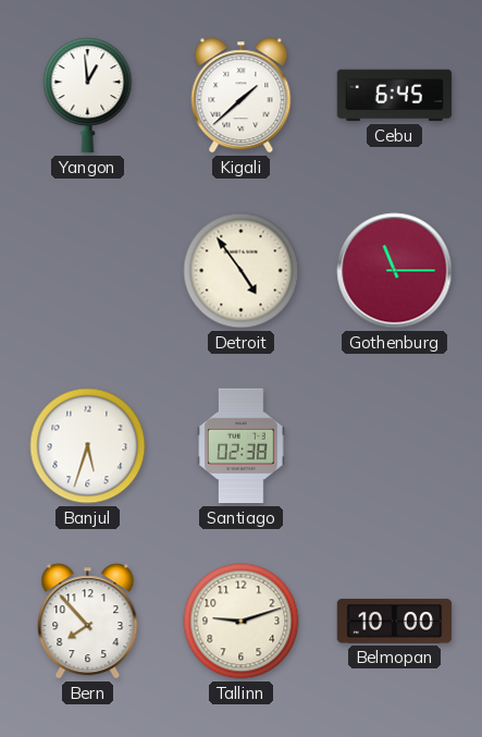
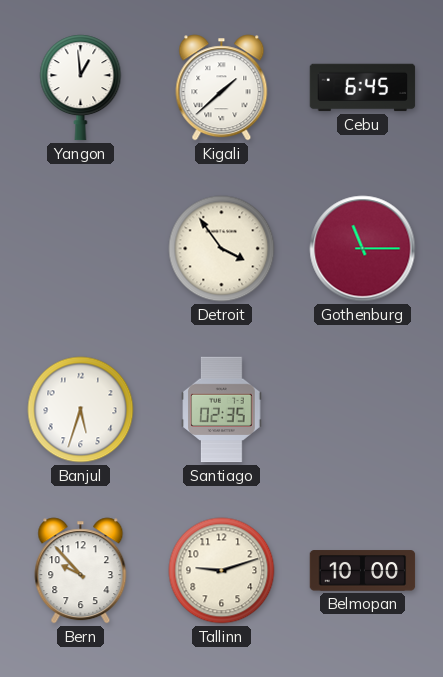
Detroit: 4:54 -> 3:54 (222, 249)
Santiago: 02:38 -> 02:35 (222, 410)
Bern: 7:53 -> 9:53 (81, 571)
